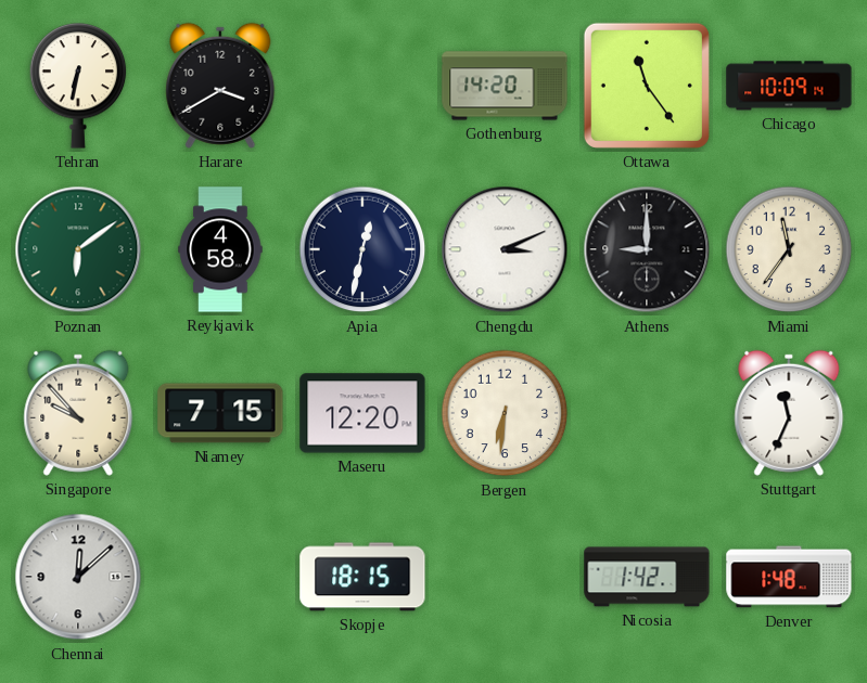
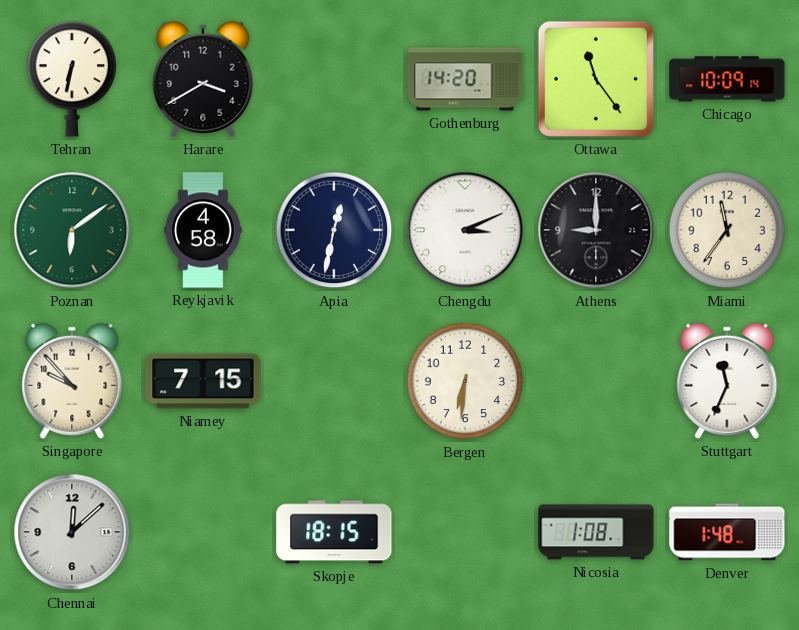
Maseru: 12:20 -> none (362, 413)
Nicosia: 1:42 -> 1:08 (596, 532)
